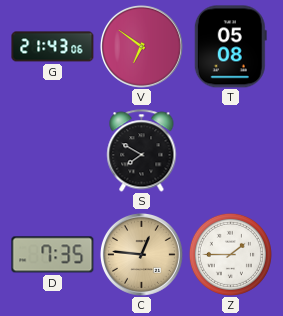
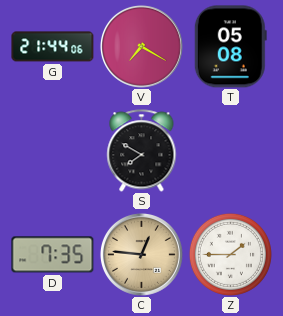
G: 21:43 -> 21:44 (53, 47)
V: 6:51 -> 7:20 (141, 46)
